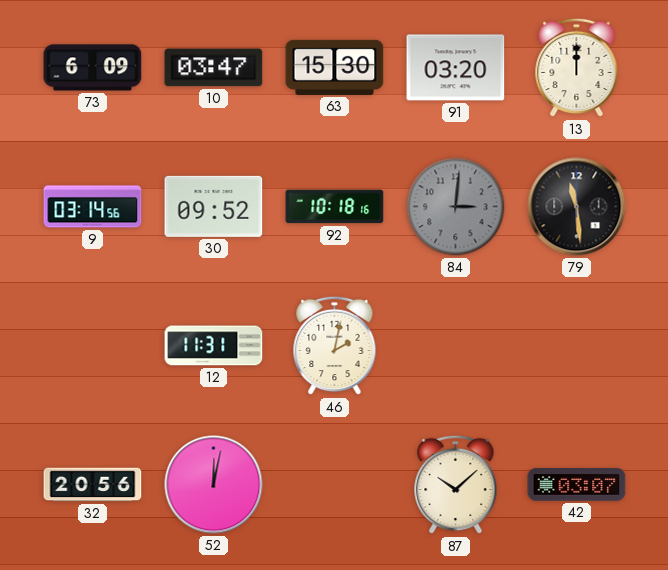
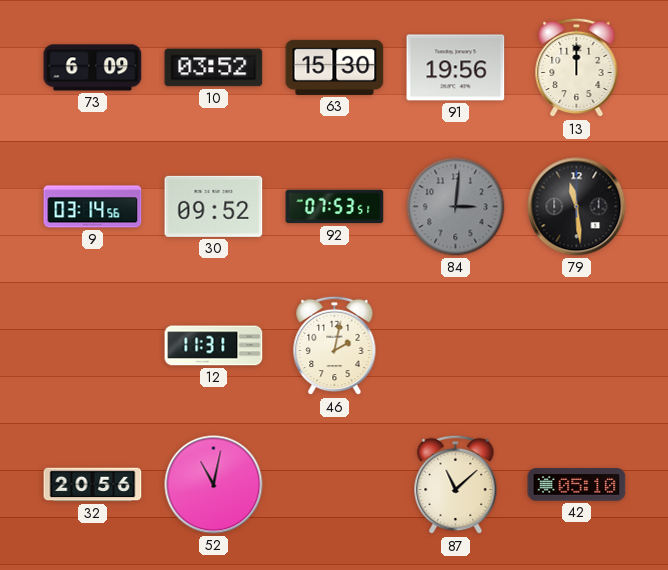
10: 03:47 -> 03:52 (214, 68)
91: 03:20 -> 19:56 (456, 68)
92: 10:18 -> 07:53 (335, 207)
52: 12:02 -> 11:02 (214, 485)
87: 10:08 -> 11:08 (456, 485)
42: 03:07 -> 05:10 (577, 485)
